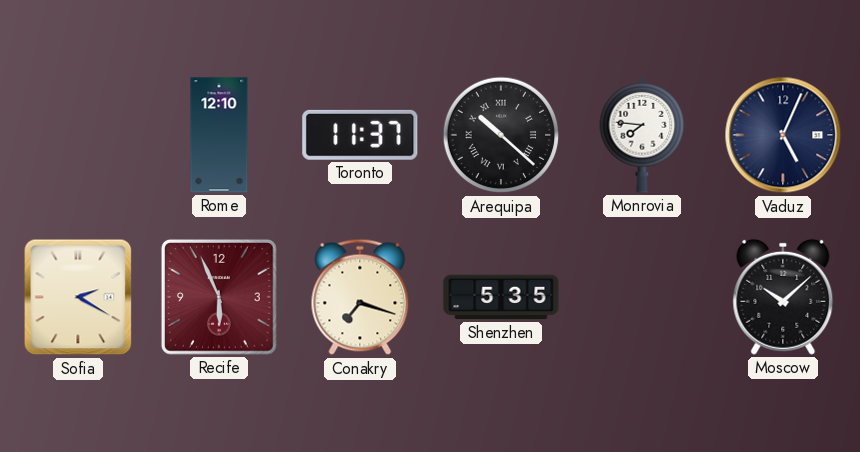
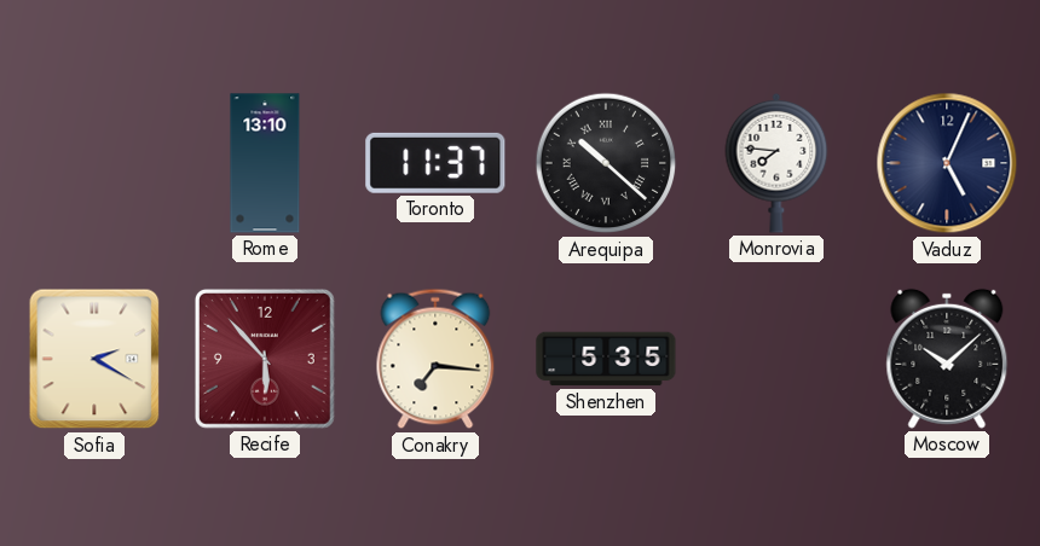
Rome: 12:10 -> 13:10 (265, 163)
Recife: 5:56 -> 5:53 (265, 359)
Conakry: 7:18 -> 7:16 (435, 359)
